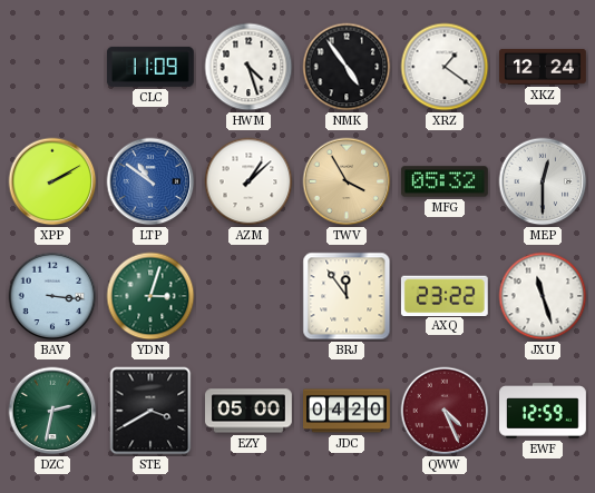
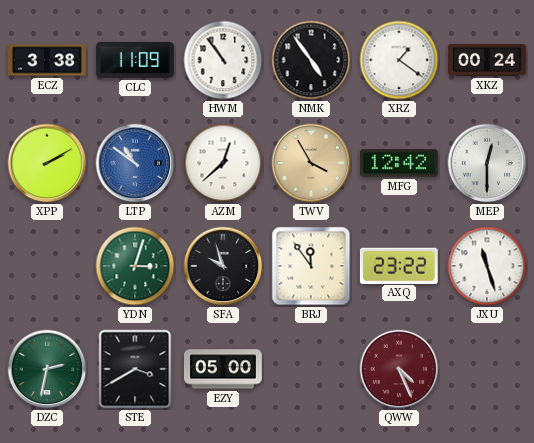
ECZ: none -> 3:38 (48, 60)
HWM: 4:27 -> 10:54 (223, 60)
XKZ: 12:24 -> 00:24 (488, 60)
AZM: 1:08 -> 12:38 (223, 163)
MFG: 05:32 -> 12:42 (400, 163)
BAV: 3:16 -> none (52, 296)
SFA: none -> 9:57 (223, 266)
JDC: 04:20 -> none (347, 411)
EWF: 12:59 -> none (544, 411)
